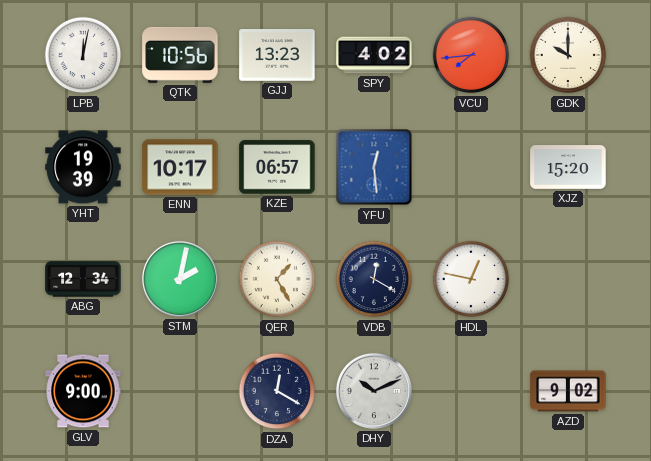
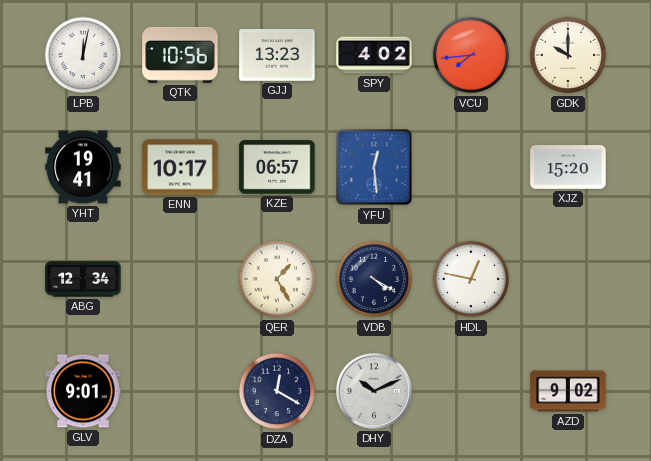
YHT: 19:39 -> 19:41 (83, 167)
STM: 2:02 -> none (180, 279)
VDB: 12:20 -> 4:20 (374, 279)
GLV: 9:00 -> 9:01 (83, 391)
